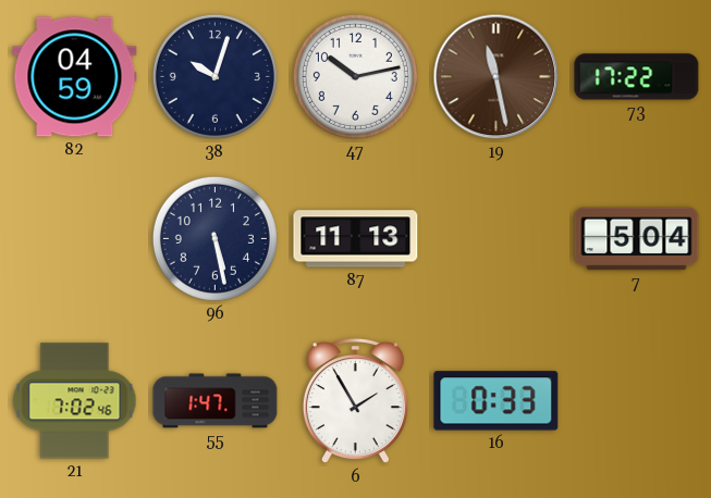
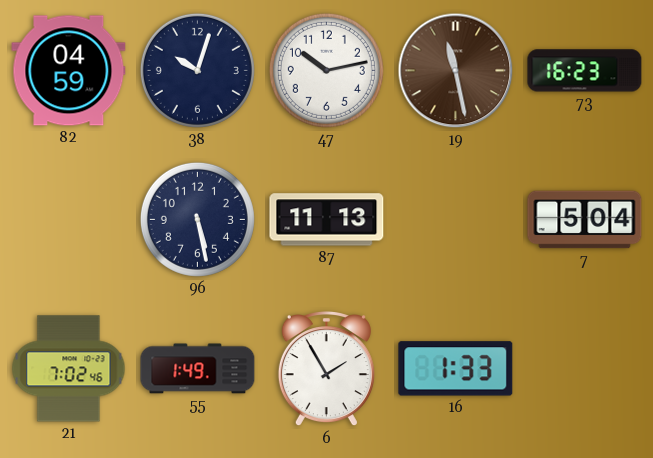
73: 17:22 -> 16:23 (585, 71)
55: 1:47 -> 1:49 (198, 369)
16: 0:33 -> 1:33 (456, 369)
